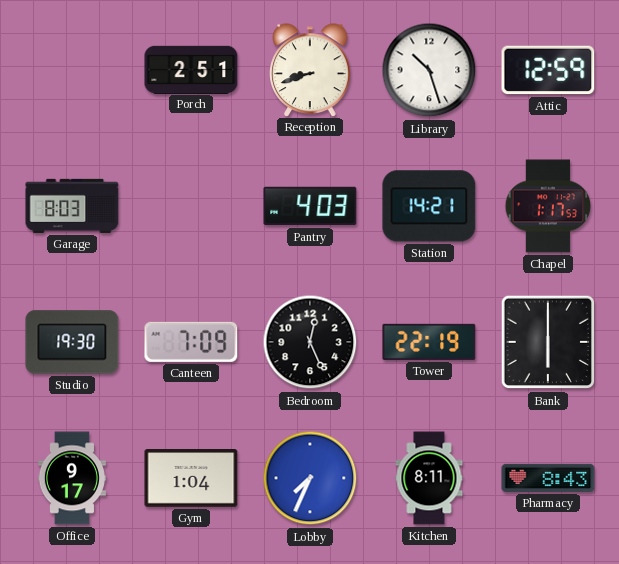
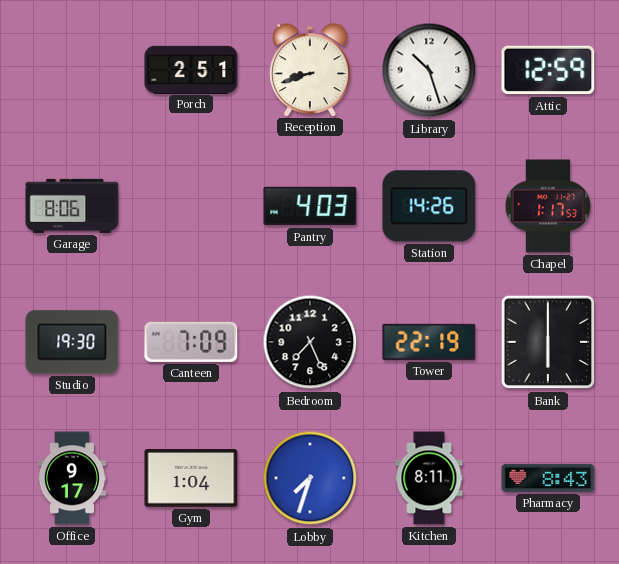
Garage: 8:03 -> 8:06 (72, 206)
Station: 14:21 -> 14:26 (429, 206)
Bedroom: 12:26 -> 7:26 (310, 342)
Lobby: 7:34 -> 7:33 (310, 478)
